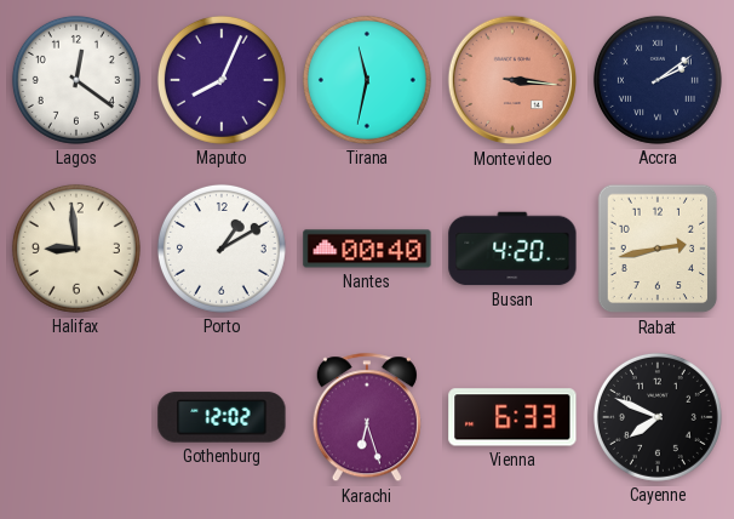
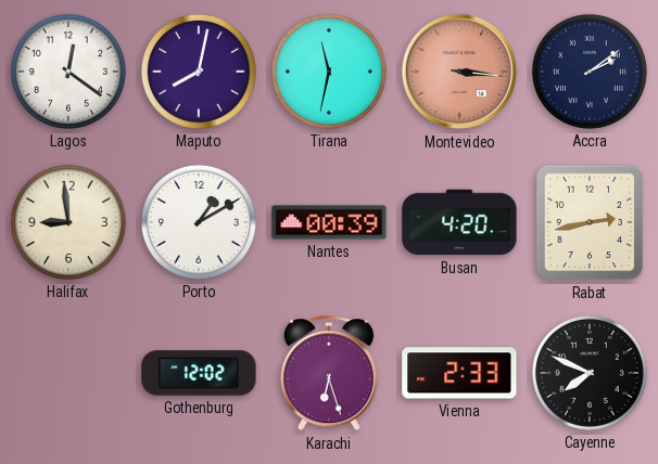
Maputo: 8:04 -> 8:02 (199, 72)
Nantes: 00:40 -> 00:39 (329, 222)
Vienna: 6:33 -> 2:33 (459, 373)
